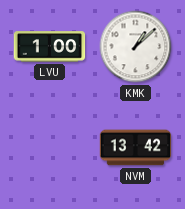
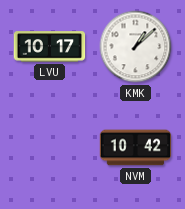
LVU: 1:00 -> 10:17 (50, 47)
NVM: 13:42 -> 10:42 (136, 148)
